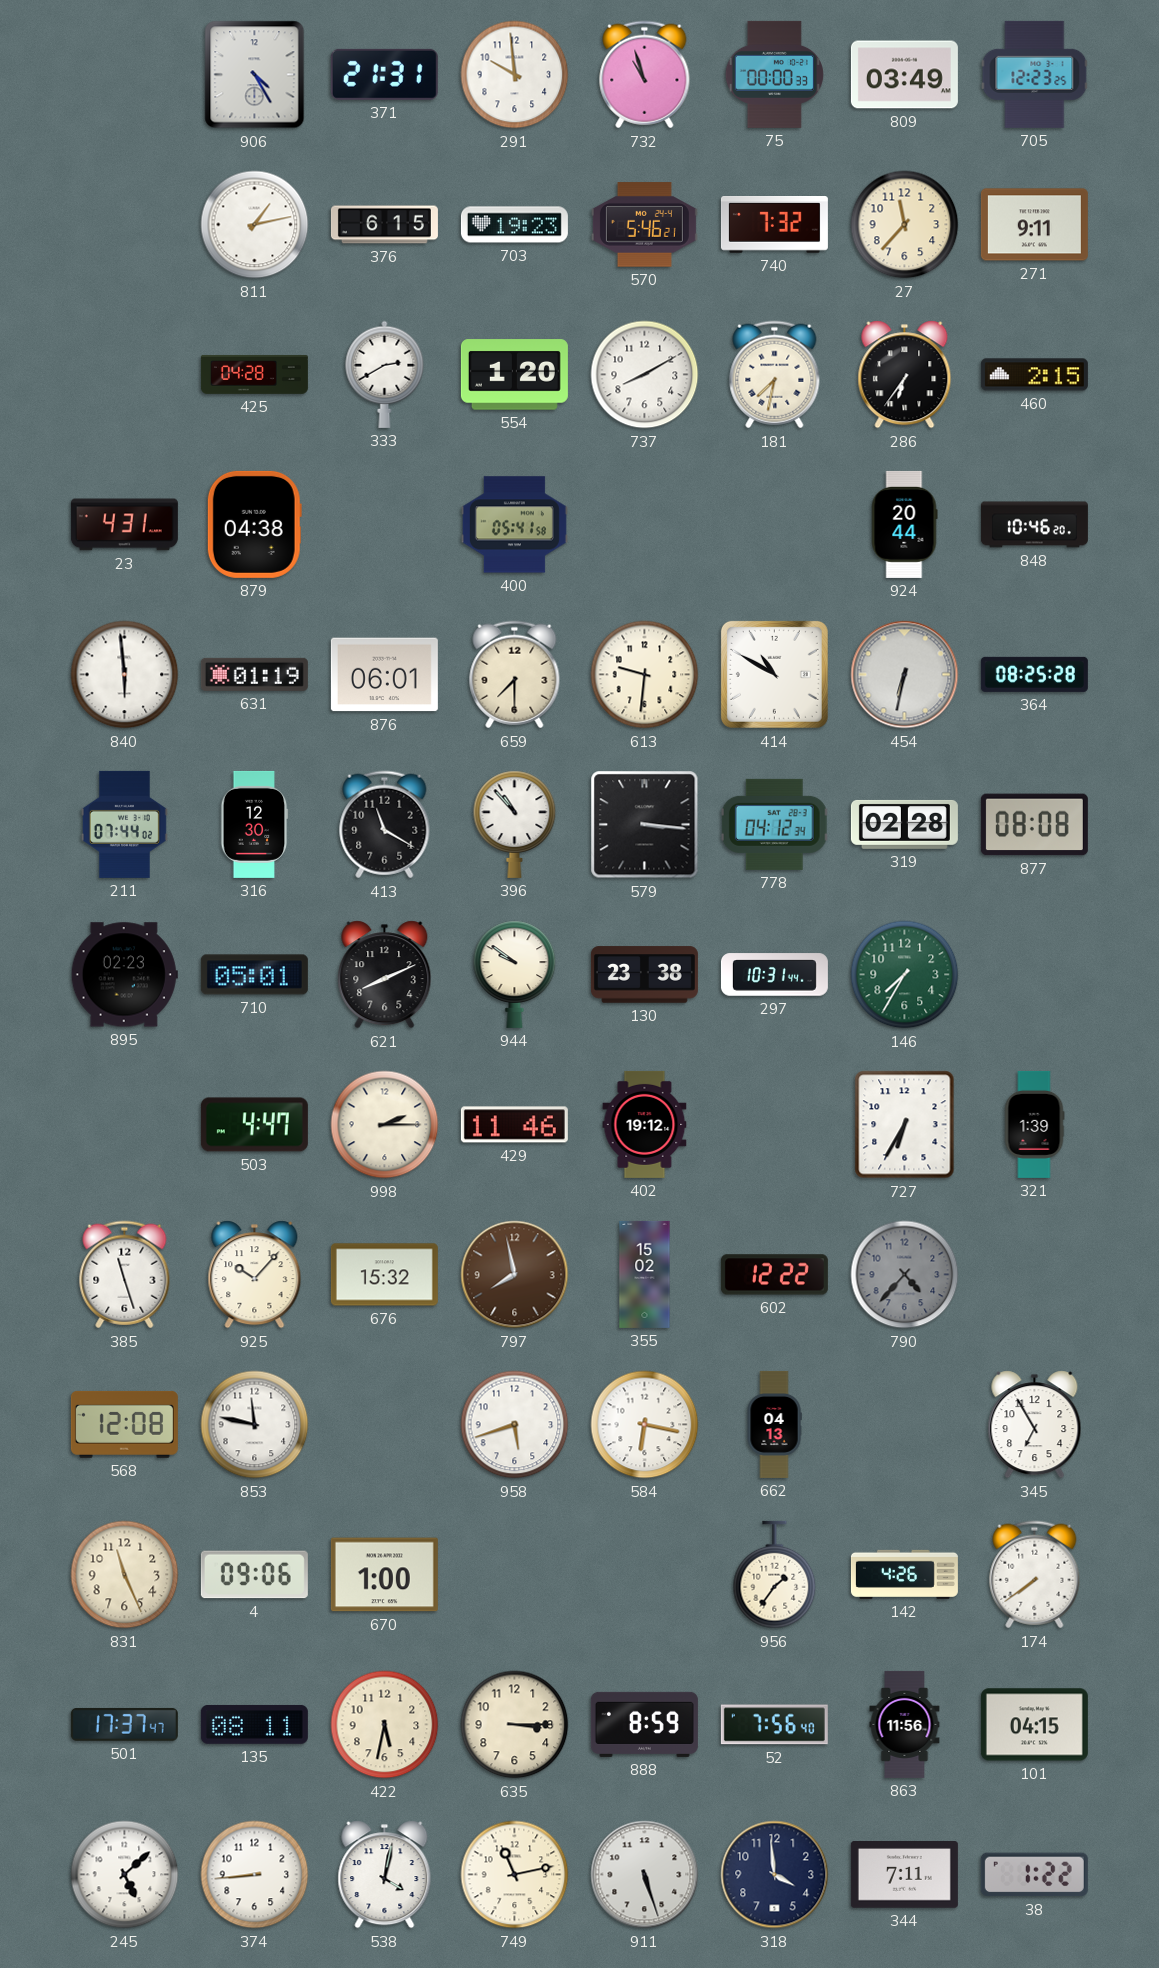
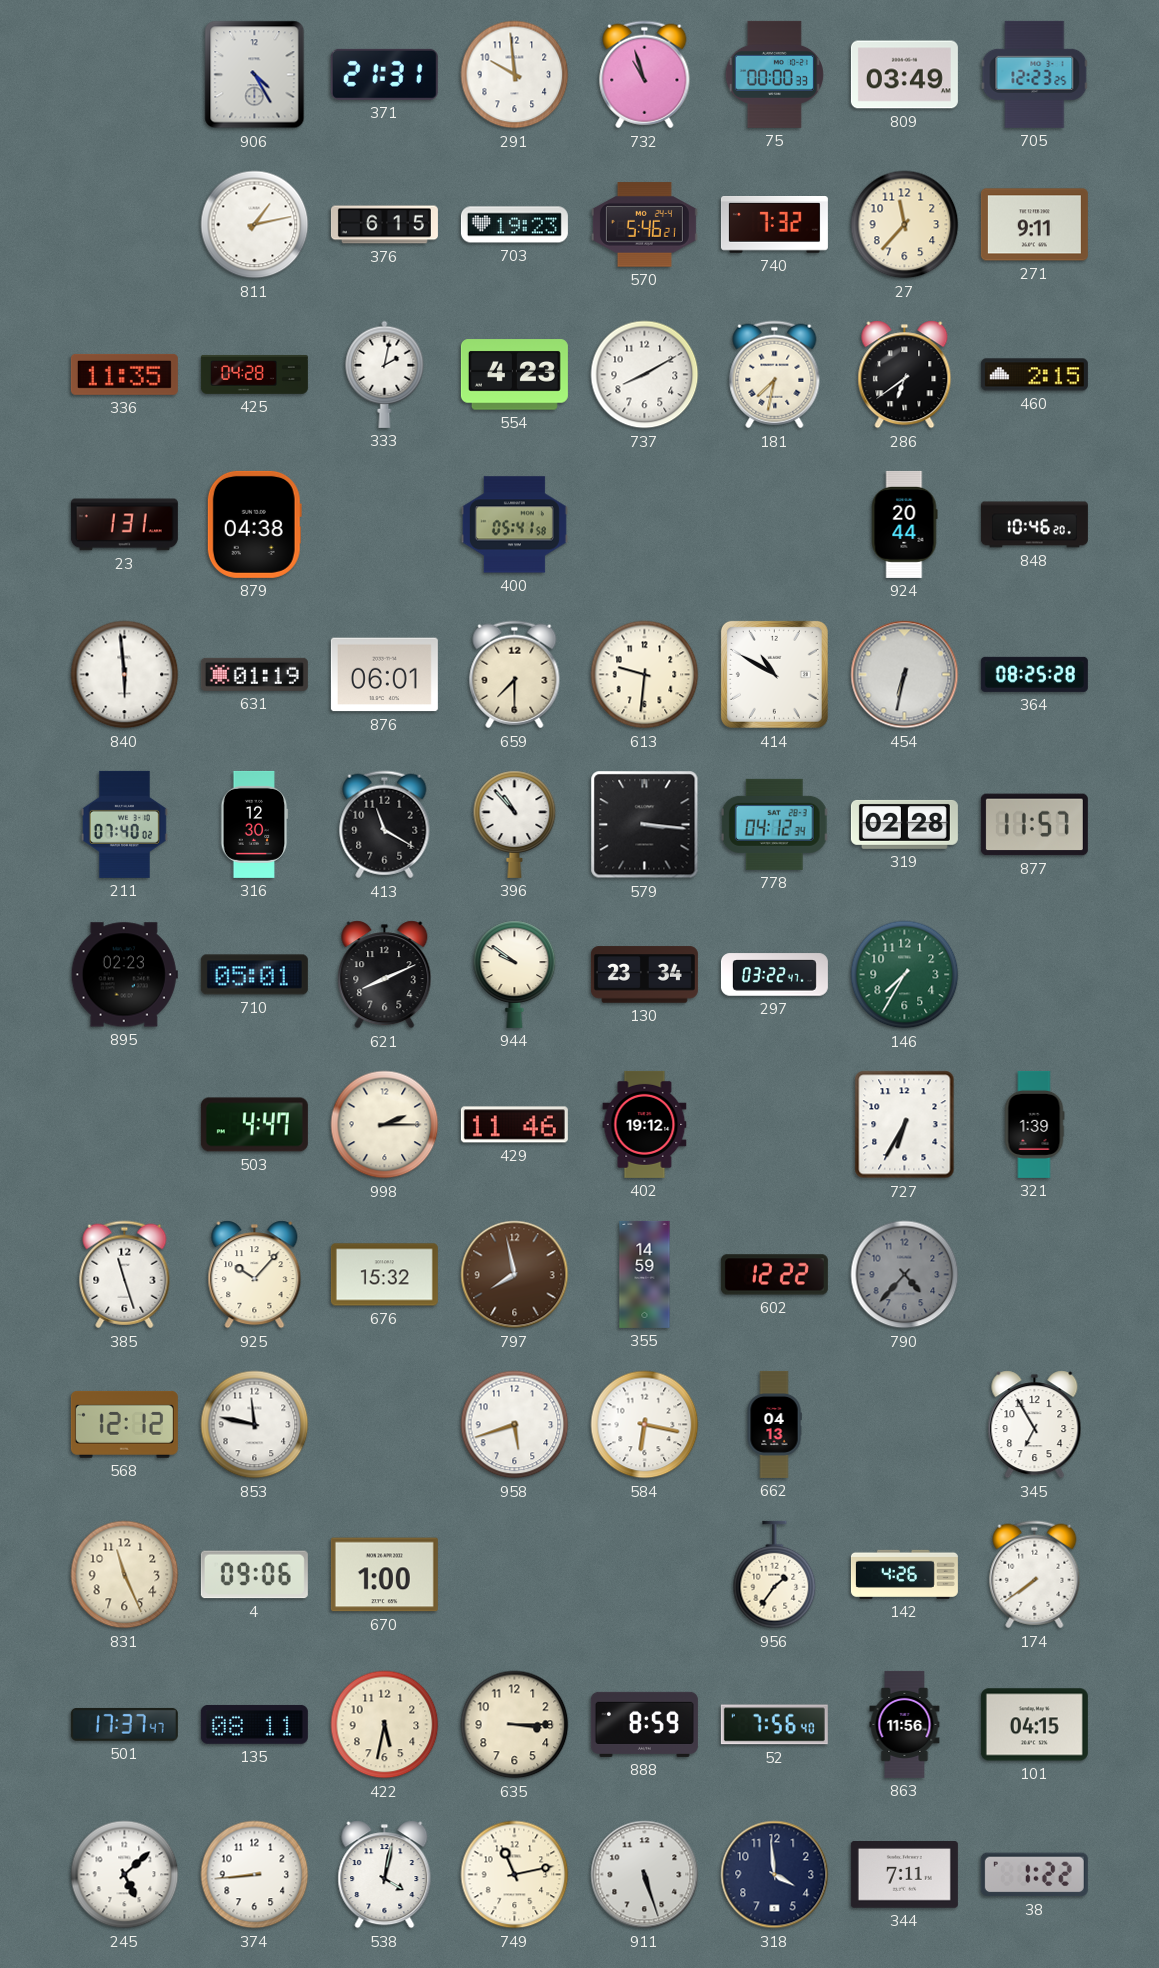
336: none -> 11:35 (124, 374)
333: 2:40 -> 2:02 (385, 374)
554: 1:20 -> 4:23 (514, 375)
286: 6:36 -> 6:39 (905, 375)
23: 4:31 -> 1:31 (124, 525)
211: 07:44 -> 07:40 (124, 824)
877: 08:08 -> 11:57 (1034, 825)
130: 23:38 -> 23:34 (644, 975)
297: 10:31 -> 03:22 (774, 975)
355: 15:02 -> 14:59 (645, 1274)
568: 12:08 -> 12:12 (124, 1424)
